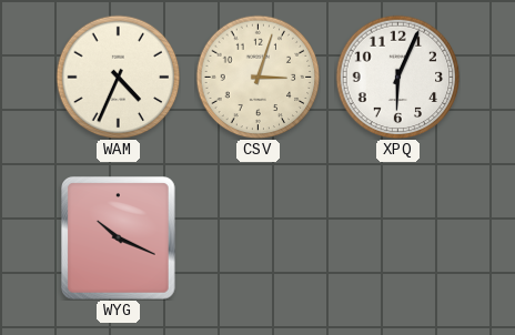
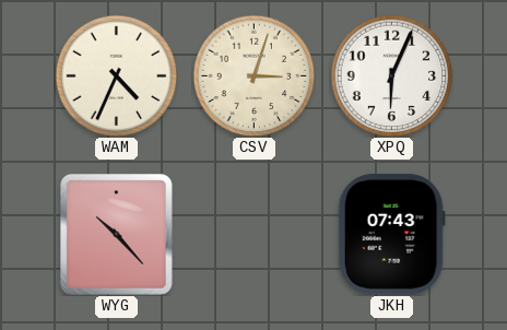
WYG: 10:19 -> 10:23 (117, 235)
JKH: none -> 07:43 (391, 235)
